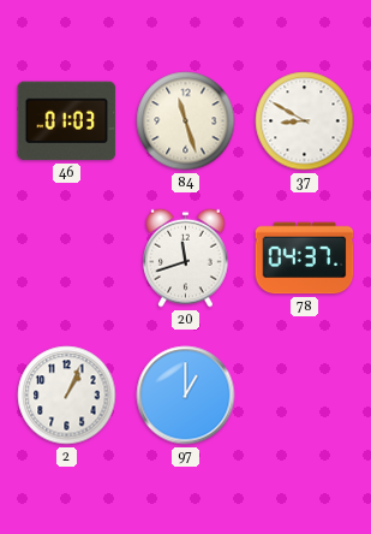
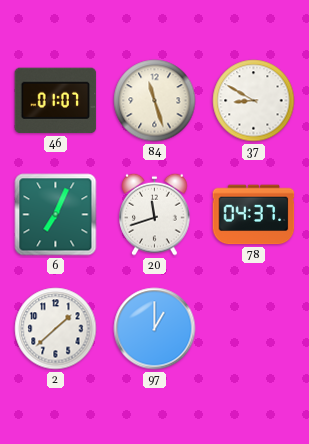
46: 01:03 -> 01:07 (56, 101)
6: none -> 7:04 (56, 215)
2: 1:04 -> 1:38 (56, 329)
